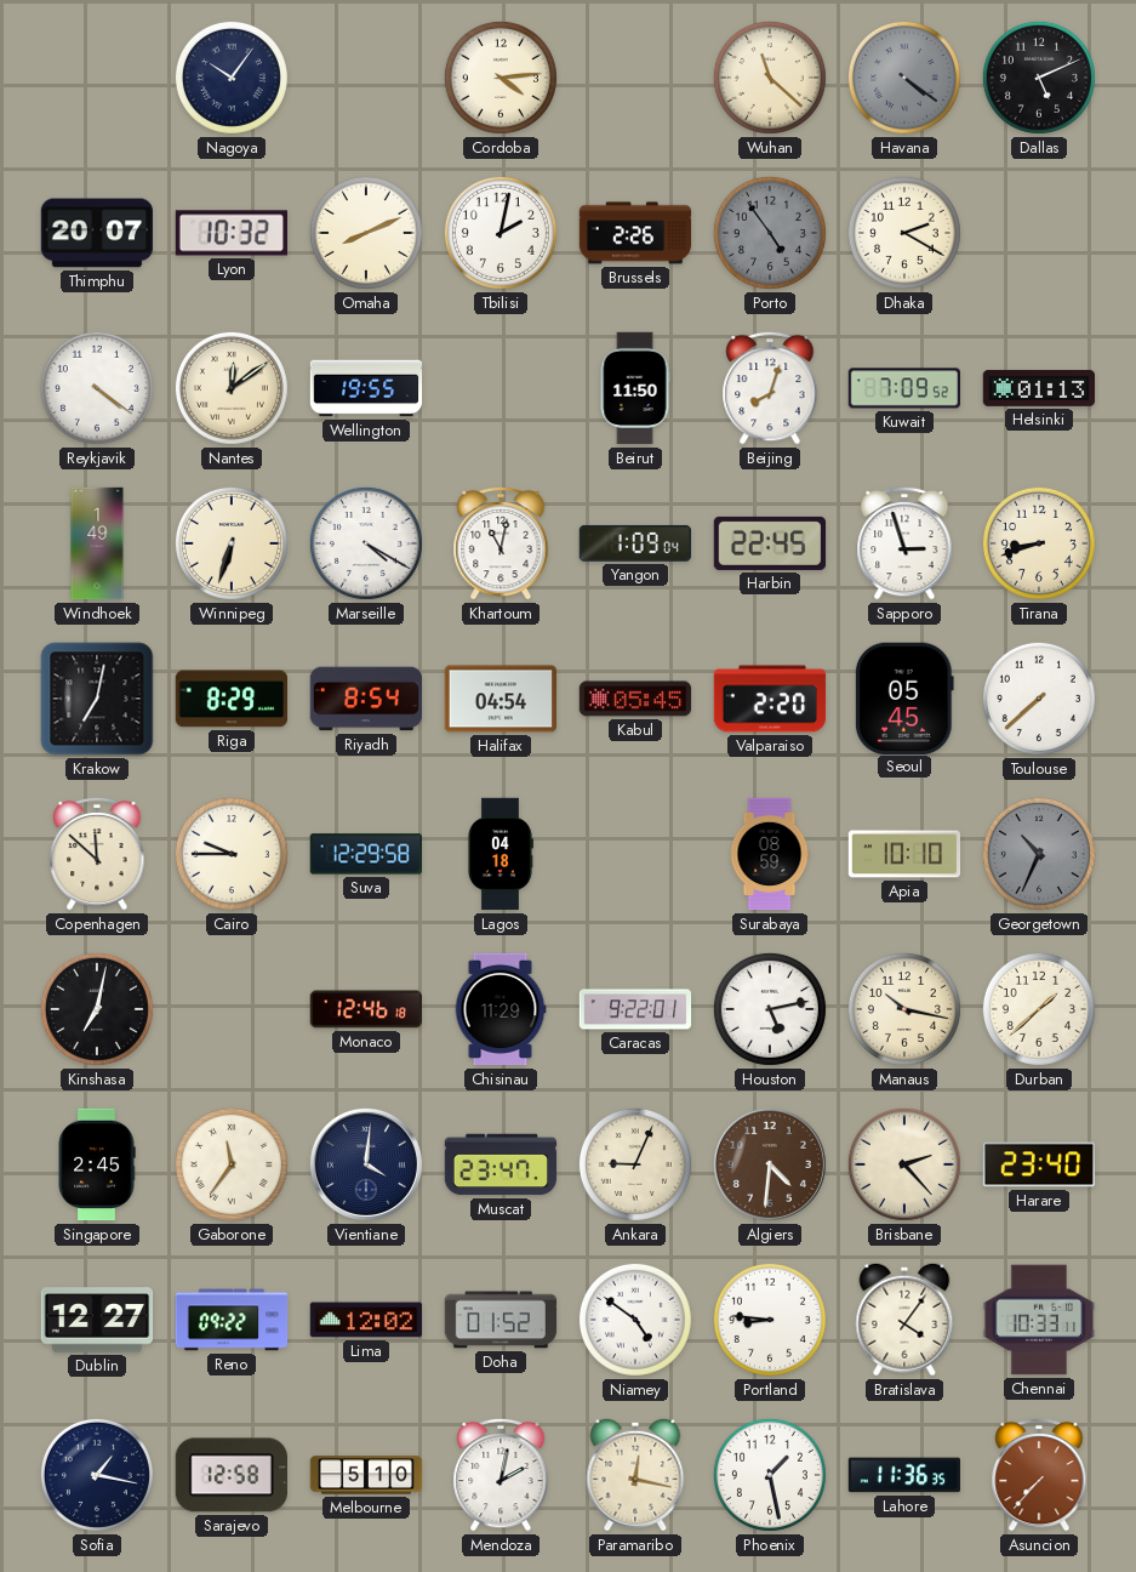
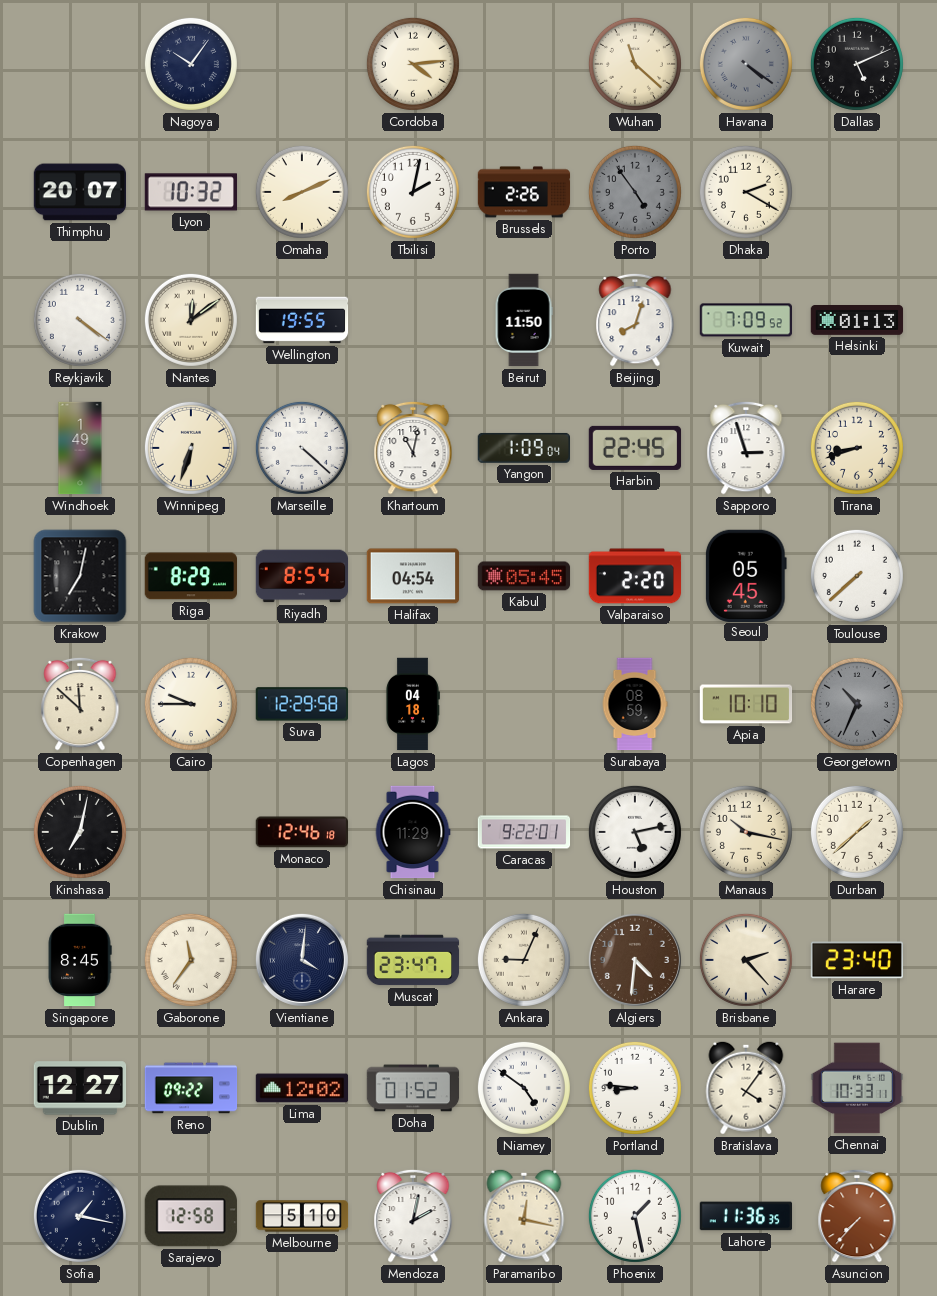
Marseille: 4:20 -> 4:22 (302, 448)
Singapore: 2:45 -> 8:45 (80, 960)
